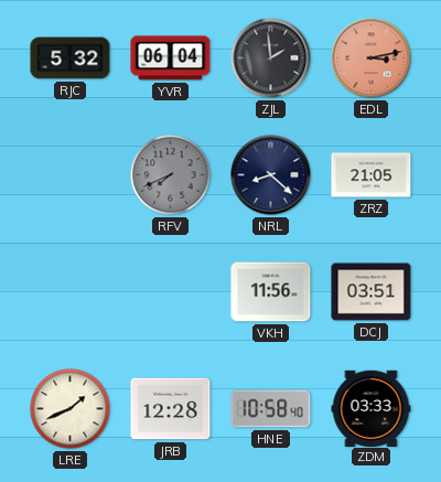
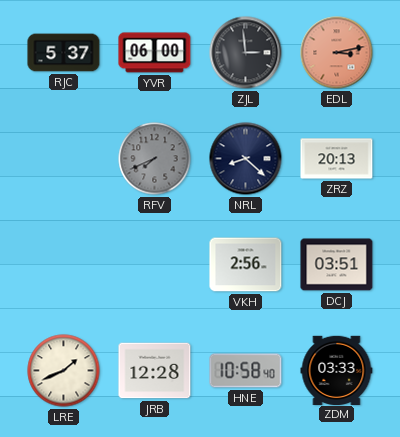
RJC: 5:32 -> 5:37 (64, 53)
YVR: 06:04 -> 06:00 (155, 53)
ZJL: 1:59 -> 2:59 (246, 53)
ZRZ: 21:05 -> 20:13 (337, 159)
VKH: 11:56 -> 2:56 (246, 265)
